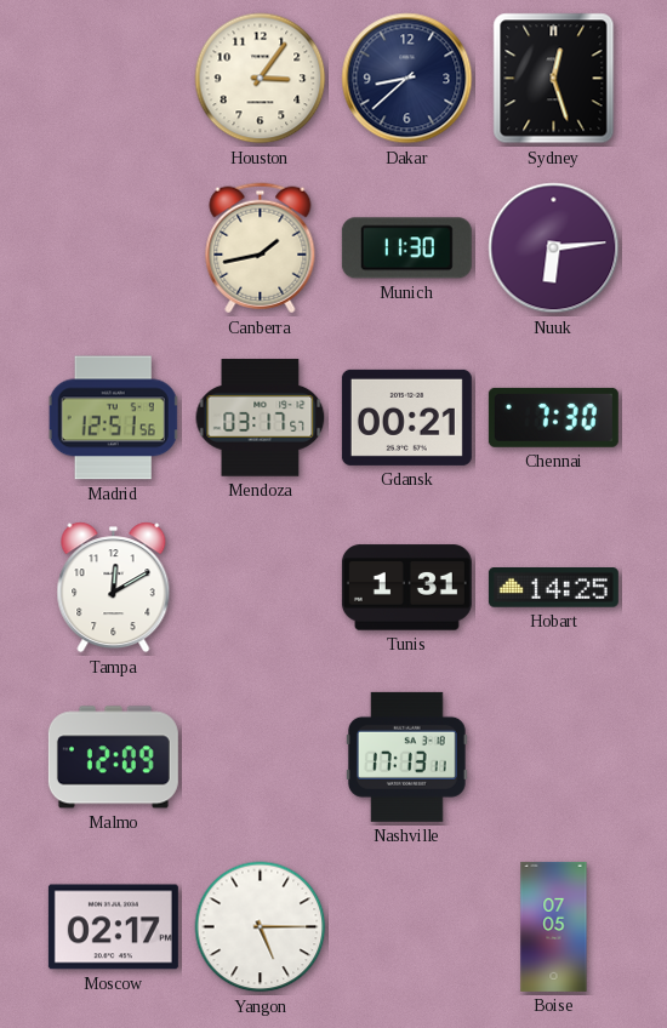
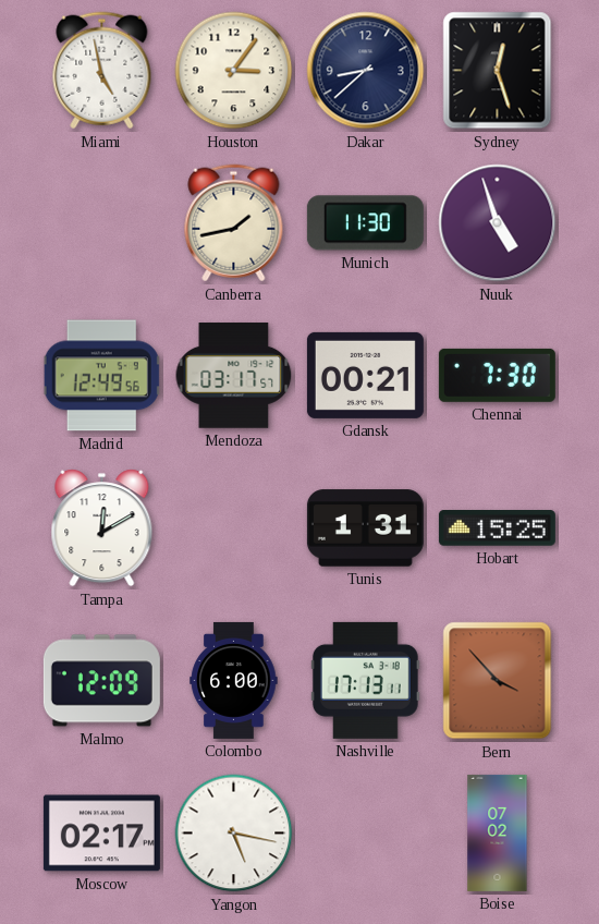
Miami: none -> 4:58 (102, 71)
Nuuk: 6:14 -> 4:57 (498, 223)
Madrid: 12:51 -> 12:49 (102, 376)
Hobart: 14:25 -> 15:25 (497, 528)
Colombo: none -> 6:00 (234, 680)
Bern: none -> 3:53 (498, 681)
Yangon: 5:15 -> 5:17 (234, 834)
Boise: 07:05 -> 07:02 (498, 832)
